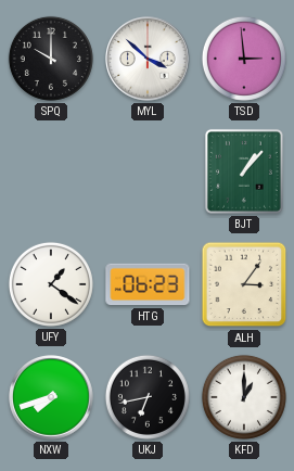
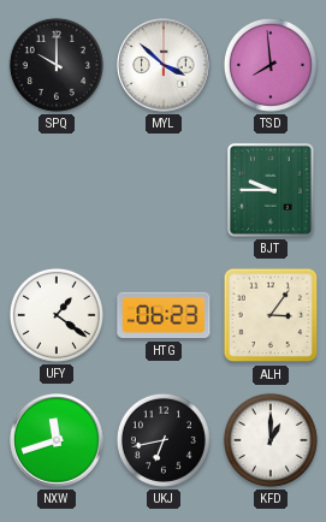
TSD: 2:59 -> 7:59 (271, 65)
BJT: 1:07 -> 9:45 (271, 190)
NXW: 7:42 -> 11:42 (57, 440)
